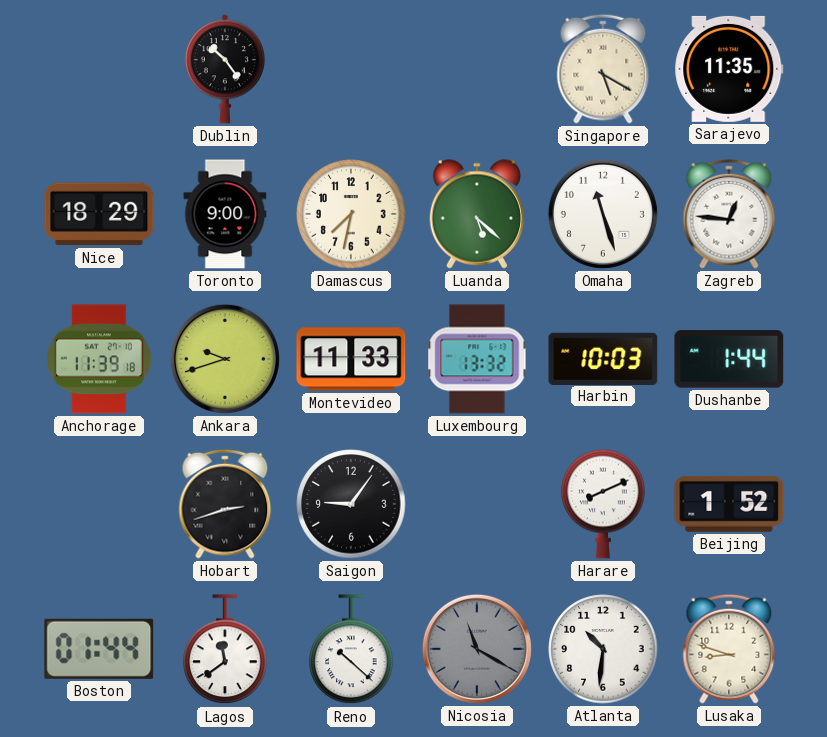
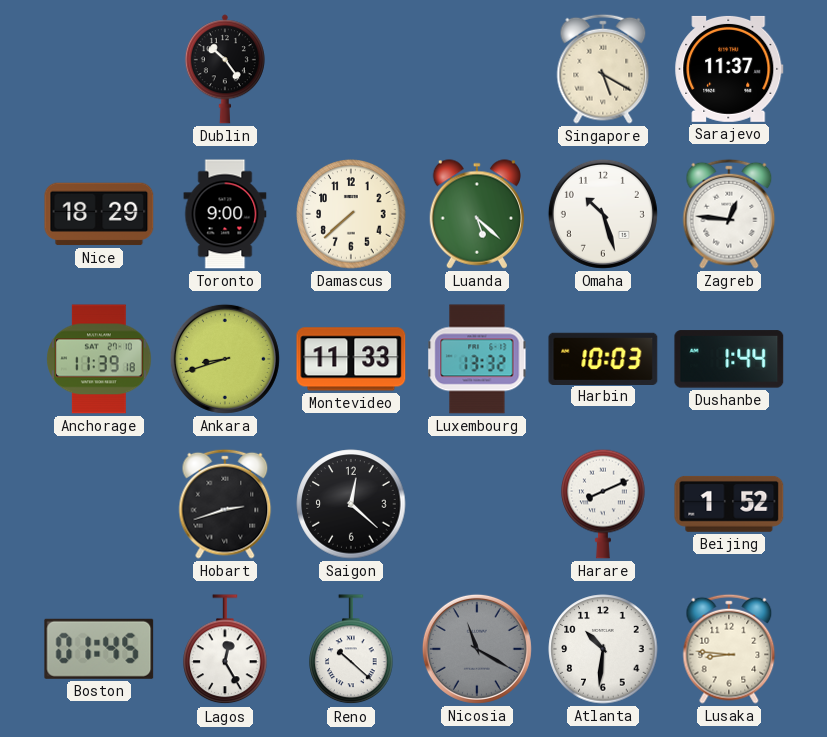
Sarajevo: 11:35 -> 11:37 (729, 69)
Damascus: 7:32 -> 7:38 (351, 214)
Omaha: 11:27 -> 10:27 (603, 214)
Ankara: 9:42 -> 8:42 (225, 359)
Saigon: 9:06 -> 12:22 (351, 504)
Boston: 01:44 -> 01:45 (99, 649)
Lagos: 11:39 -> 12:25 (225, 650)
Lusaka: 8:48 -> 8:46 (729, 649)
